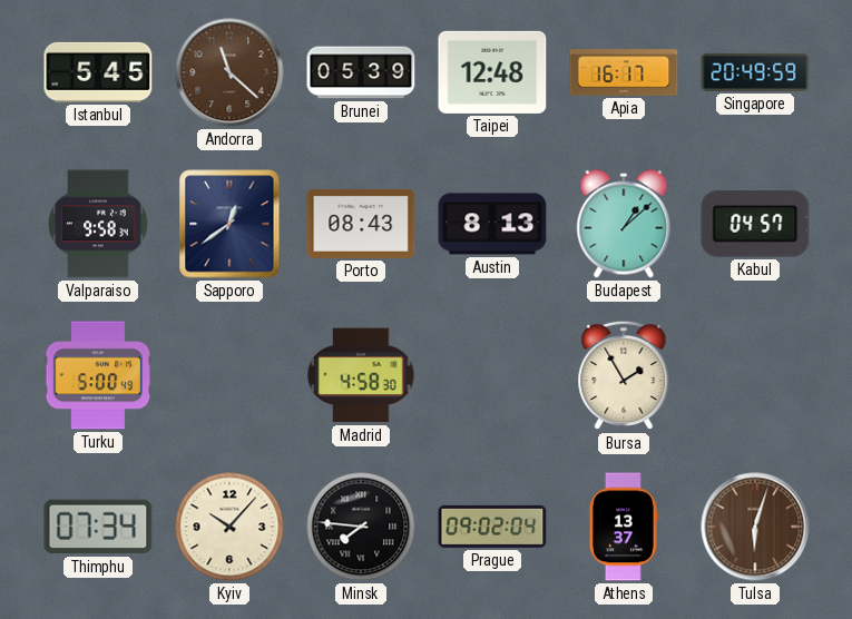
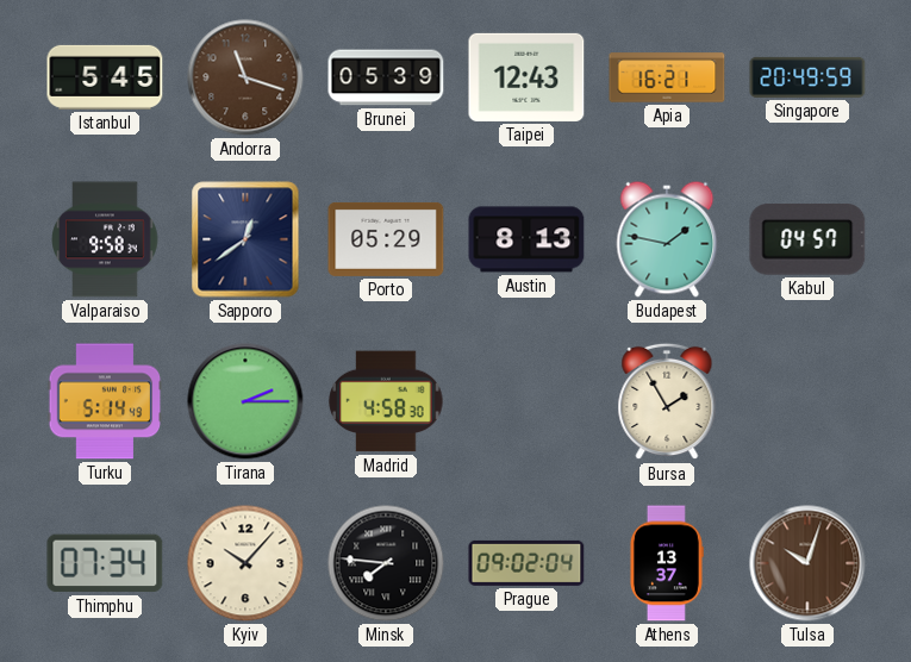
Andorra: 11:22 -> 11:18 (245, 77)
Taipei: 12:48 -> 12:43 (526, 77)
Apia: 16:17 -> 16:21 (667, 77)
Porto: 08:43 -> 05:29 (386, 239)
Budapest: 1:08 -> 1:47 (667, 239)
Turku: 5:00 -> 5:14 (105, 401)
Tirana: none -> 2:15 (245, 401)
Tulsa: 6:03 -> 10:03 (807, 563)
